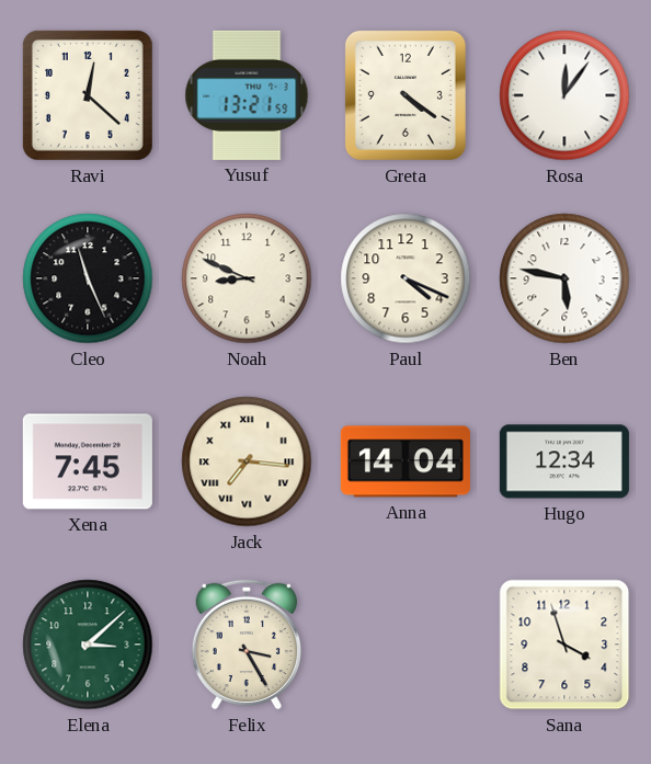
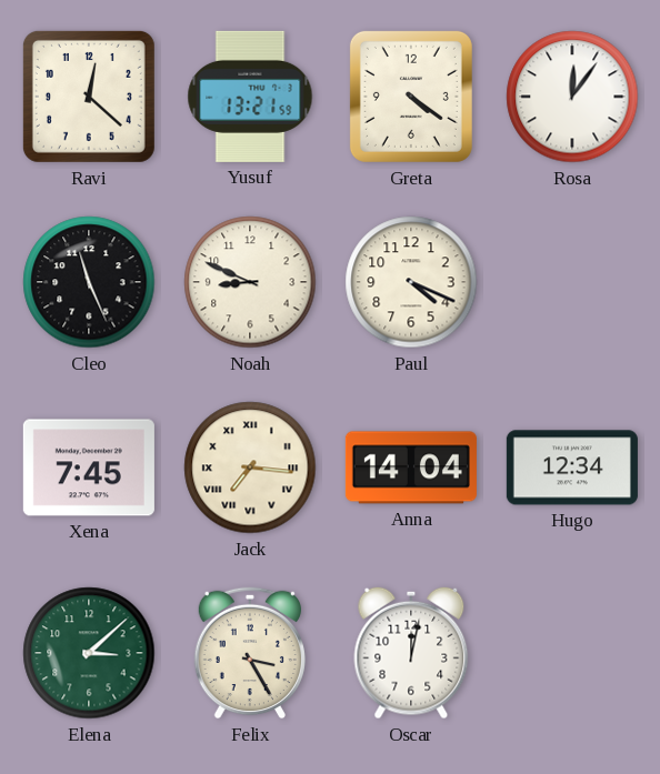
Ben: 5:47 -> none (564, 278)
Oscar: none -> 12:02 (411, 653)
Sana: 3:57 -> none (564, 645)
